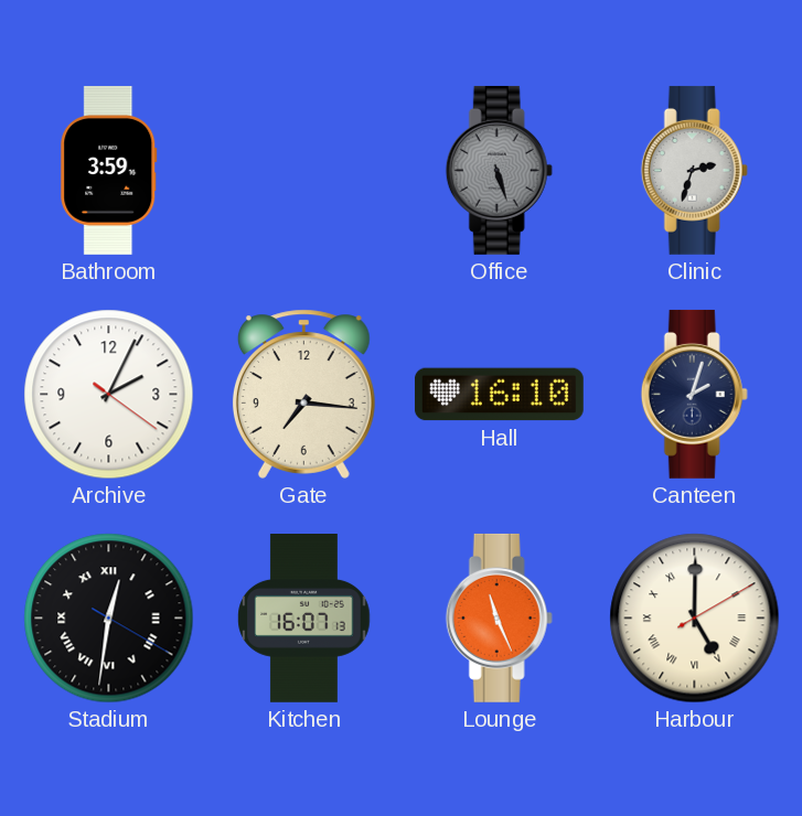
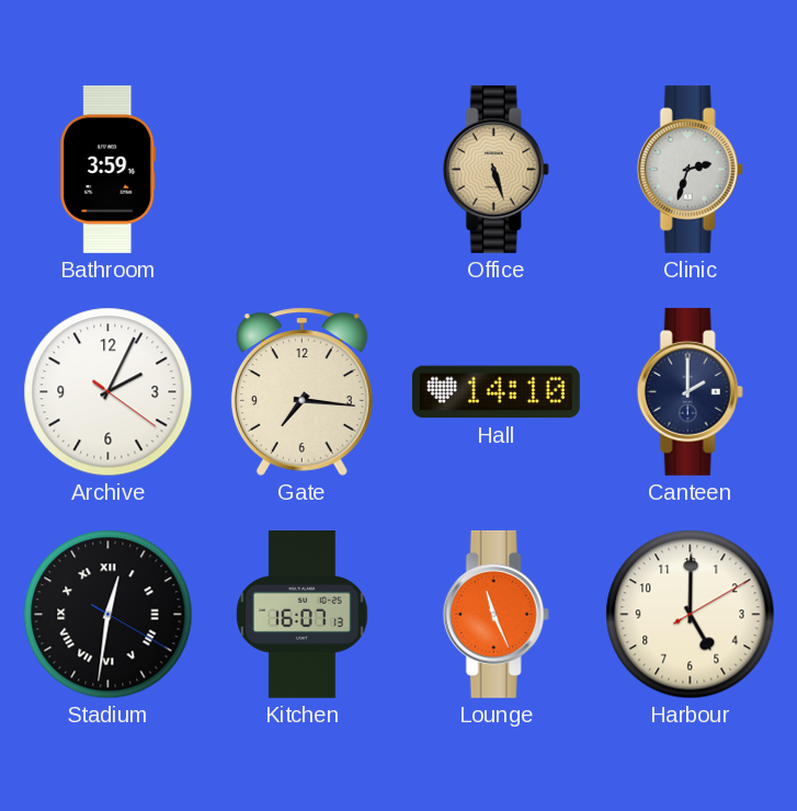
Office dial: grey -> champagne (496, 169)
Hall: 16:10 -> 14:10 (496, 392)
Canteen: 2:03 -> 2:00 (690, 391)
Harbour numerals: Roman -> Arabic (691, 615)
